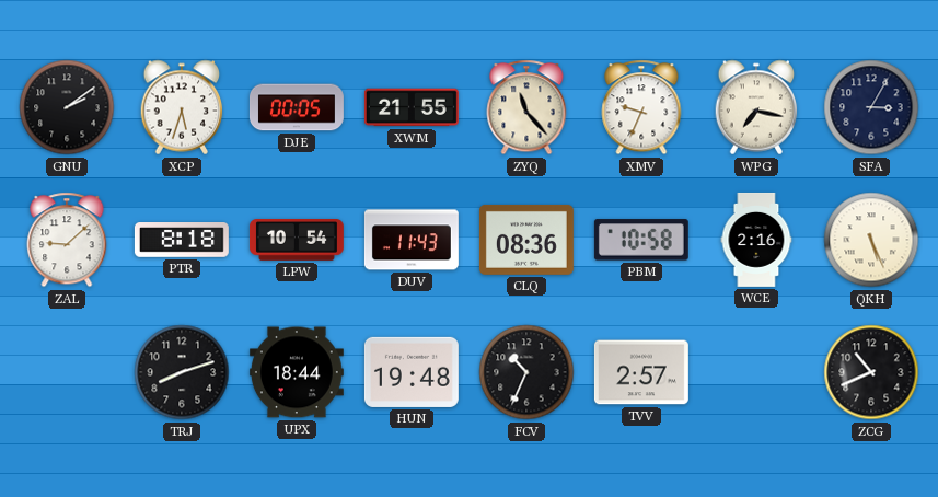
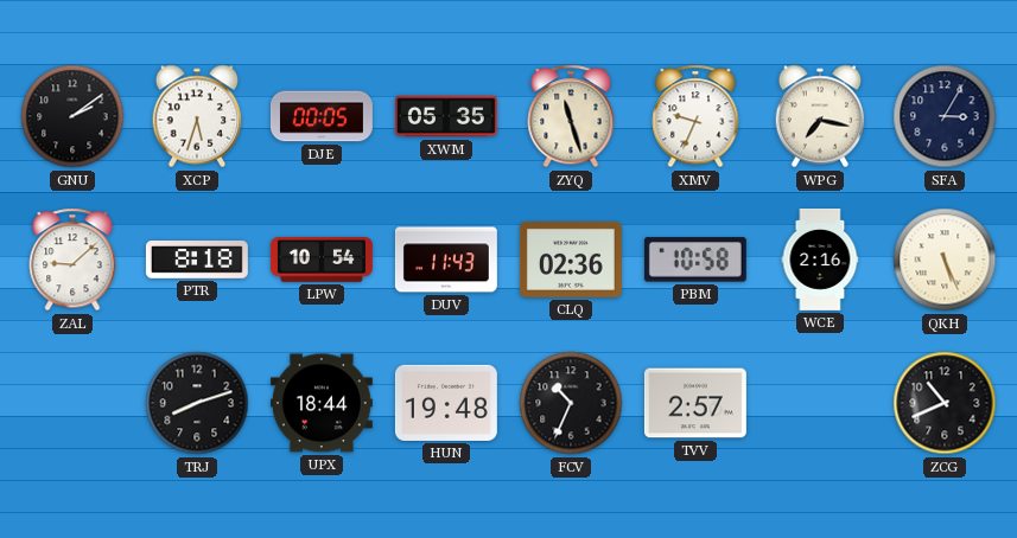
XWM: 21:55 -> 05:35 (446, 116)
ZYQ: 11:23 -> 11:27 (571, 116)
CLQ: 08:36 -> 02:36 (571, 260)
